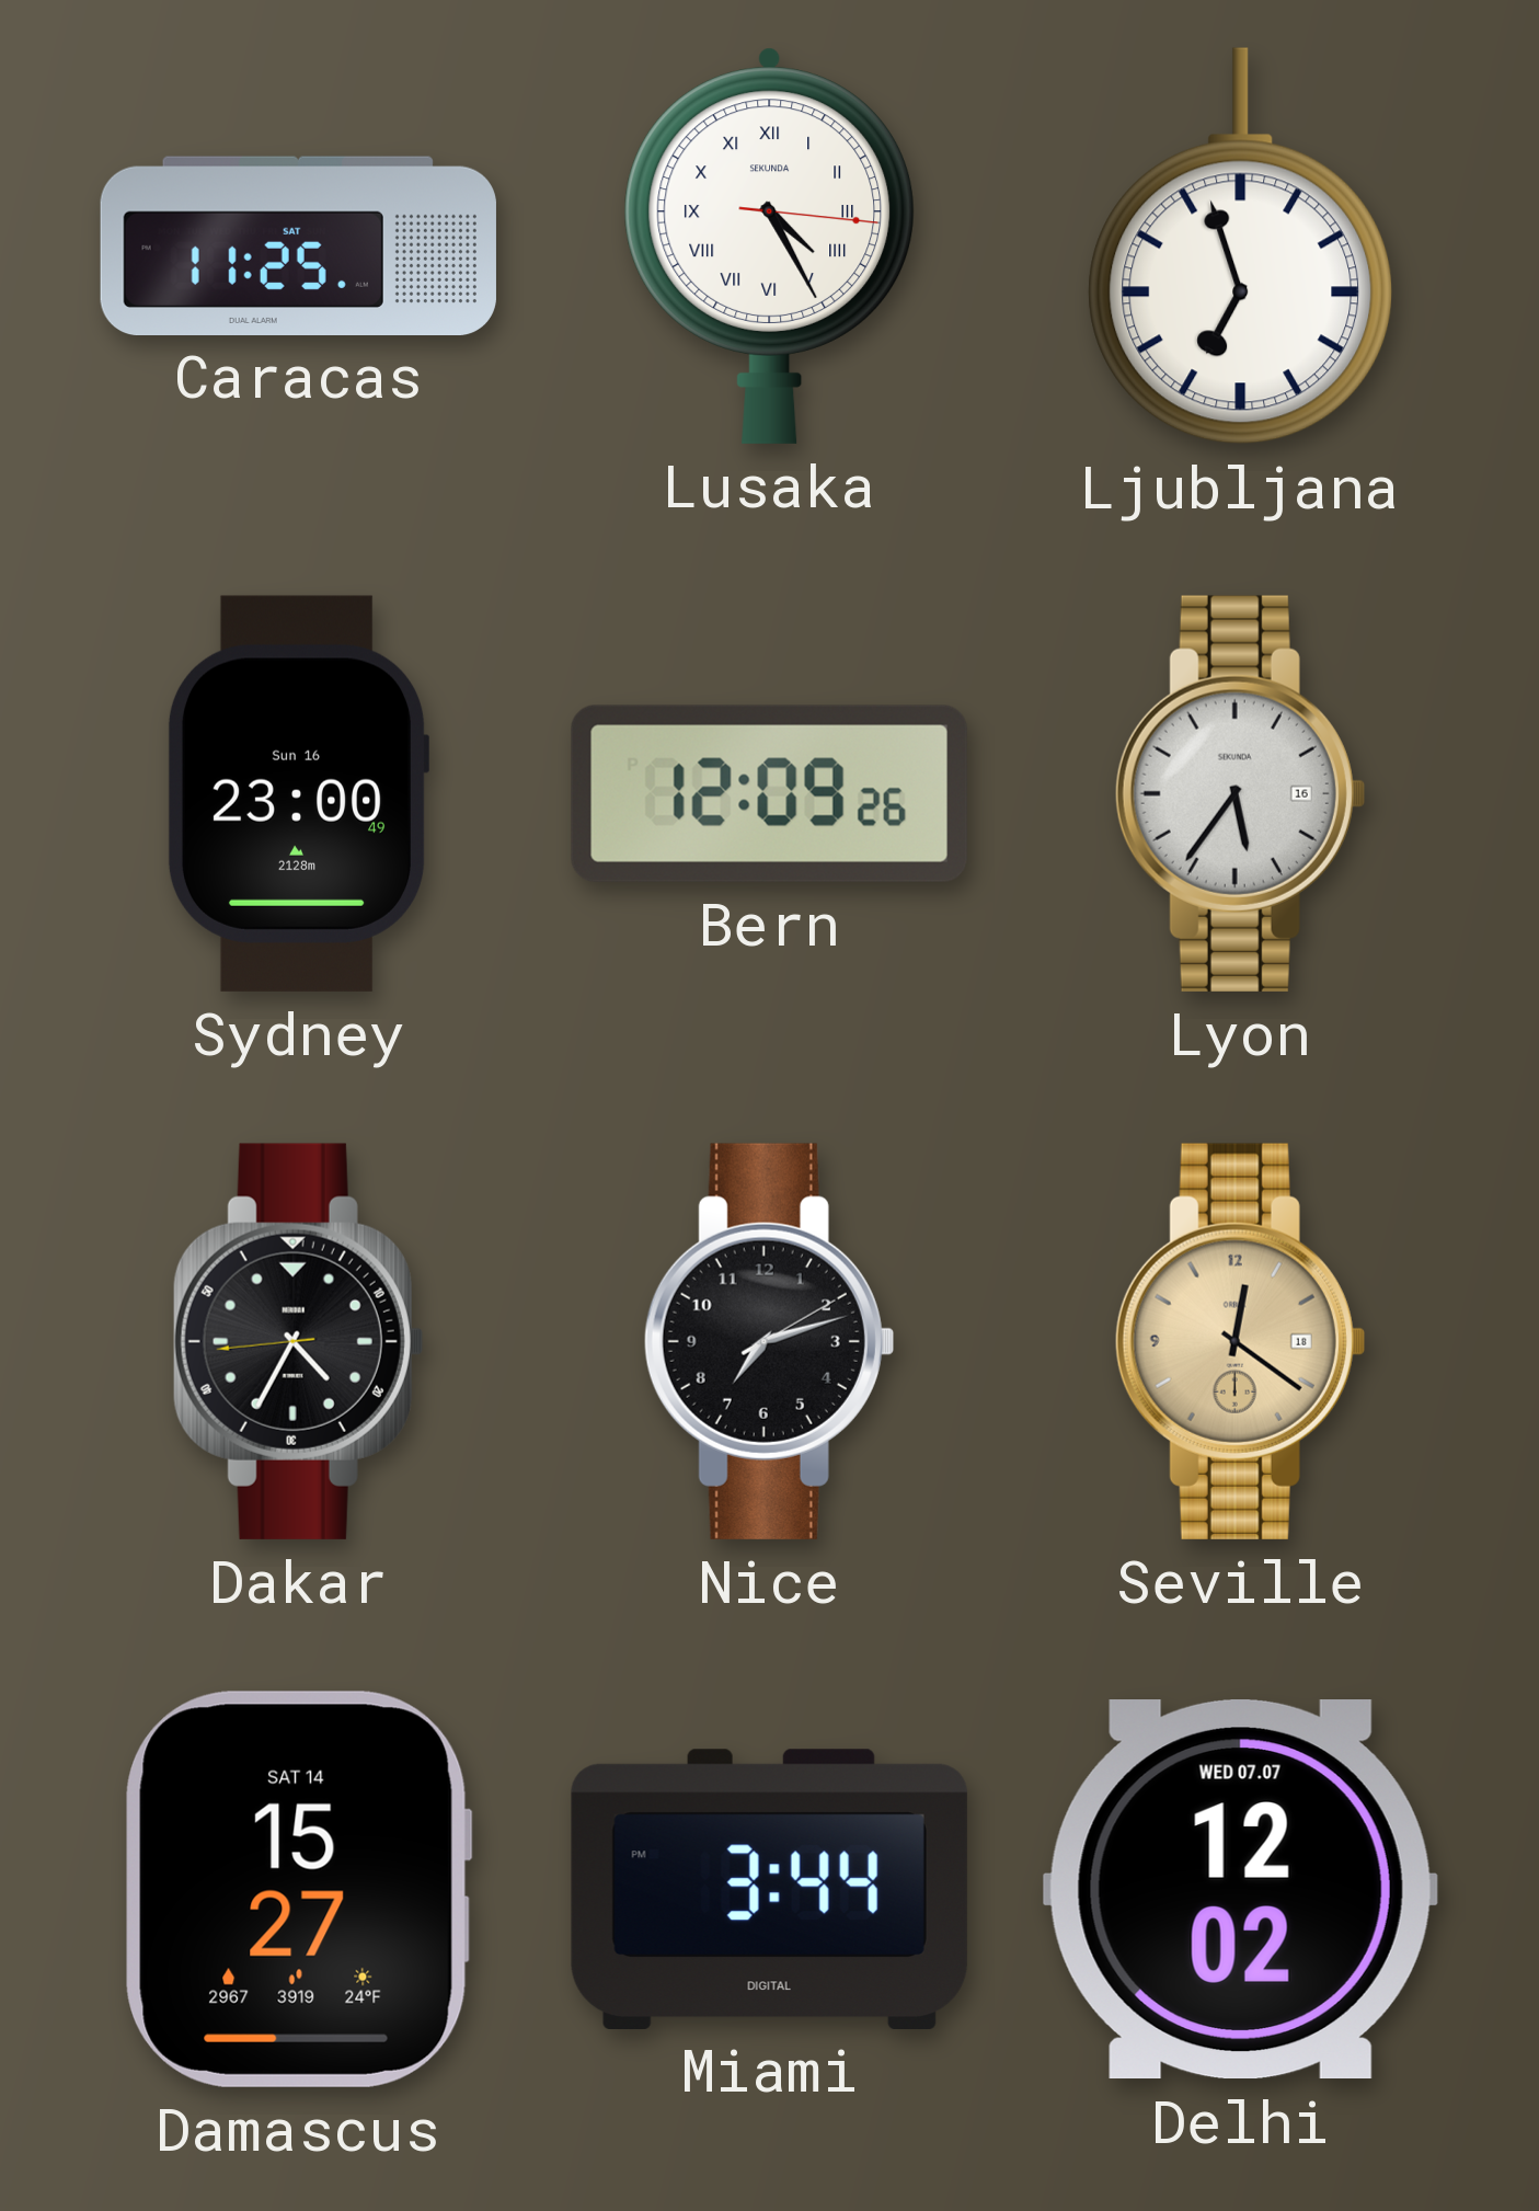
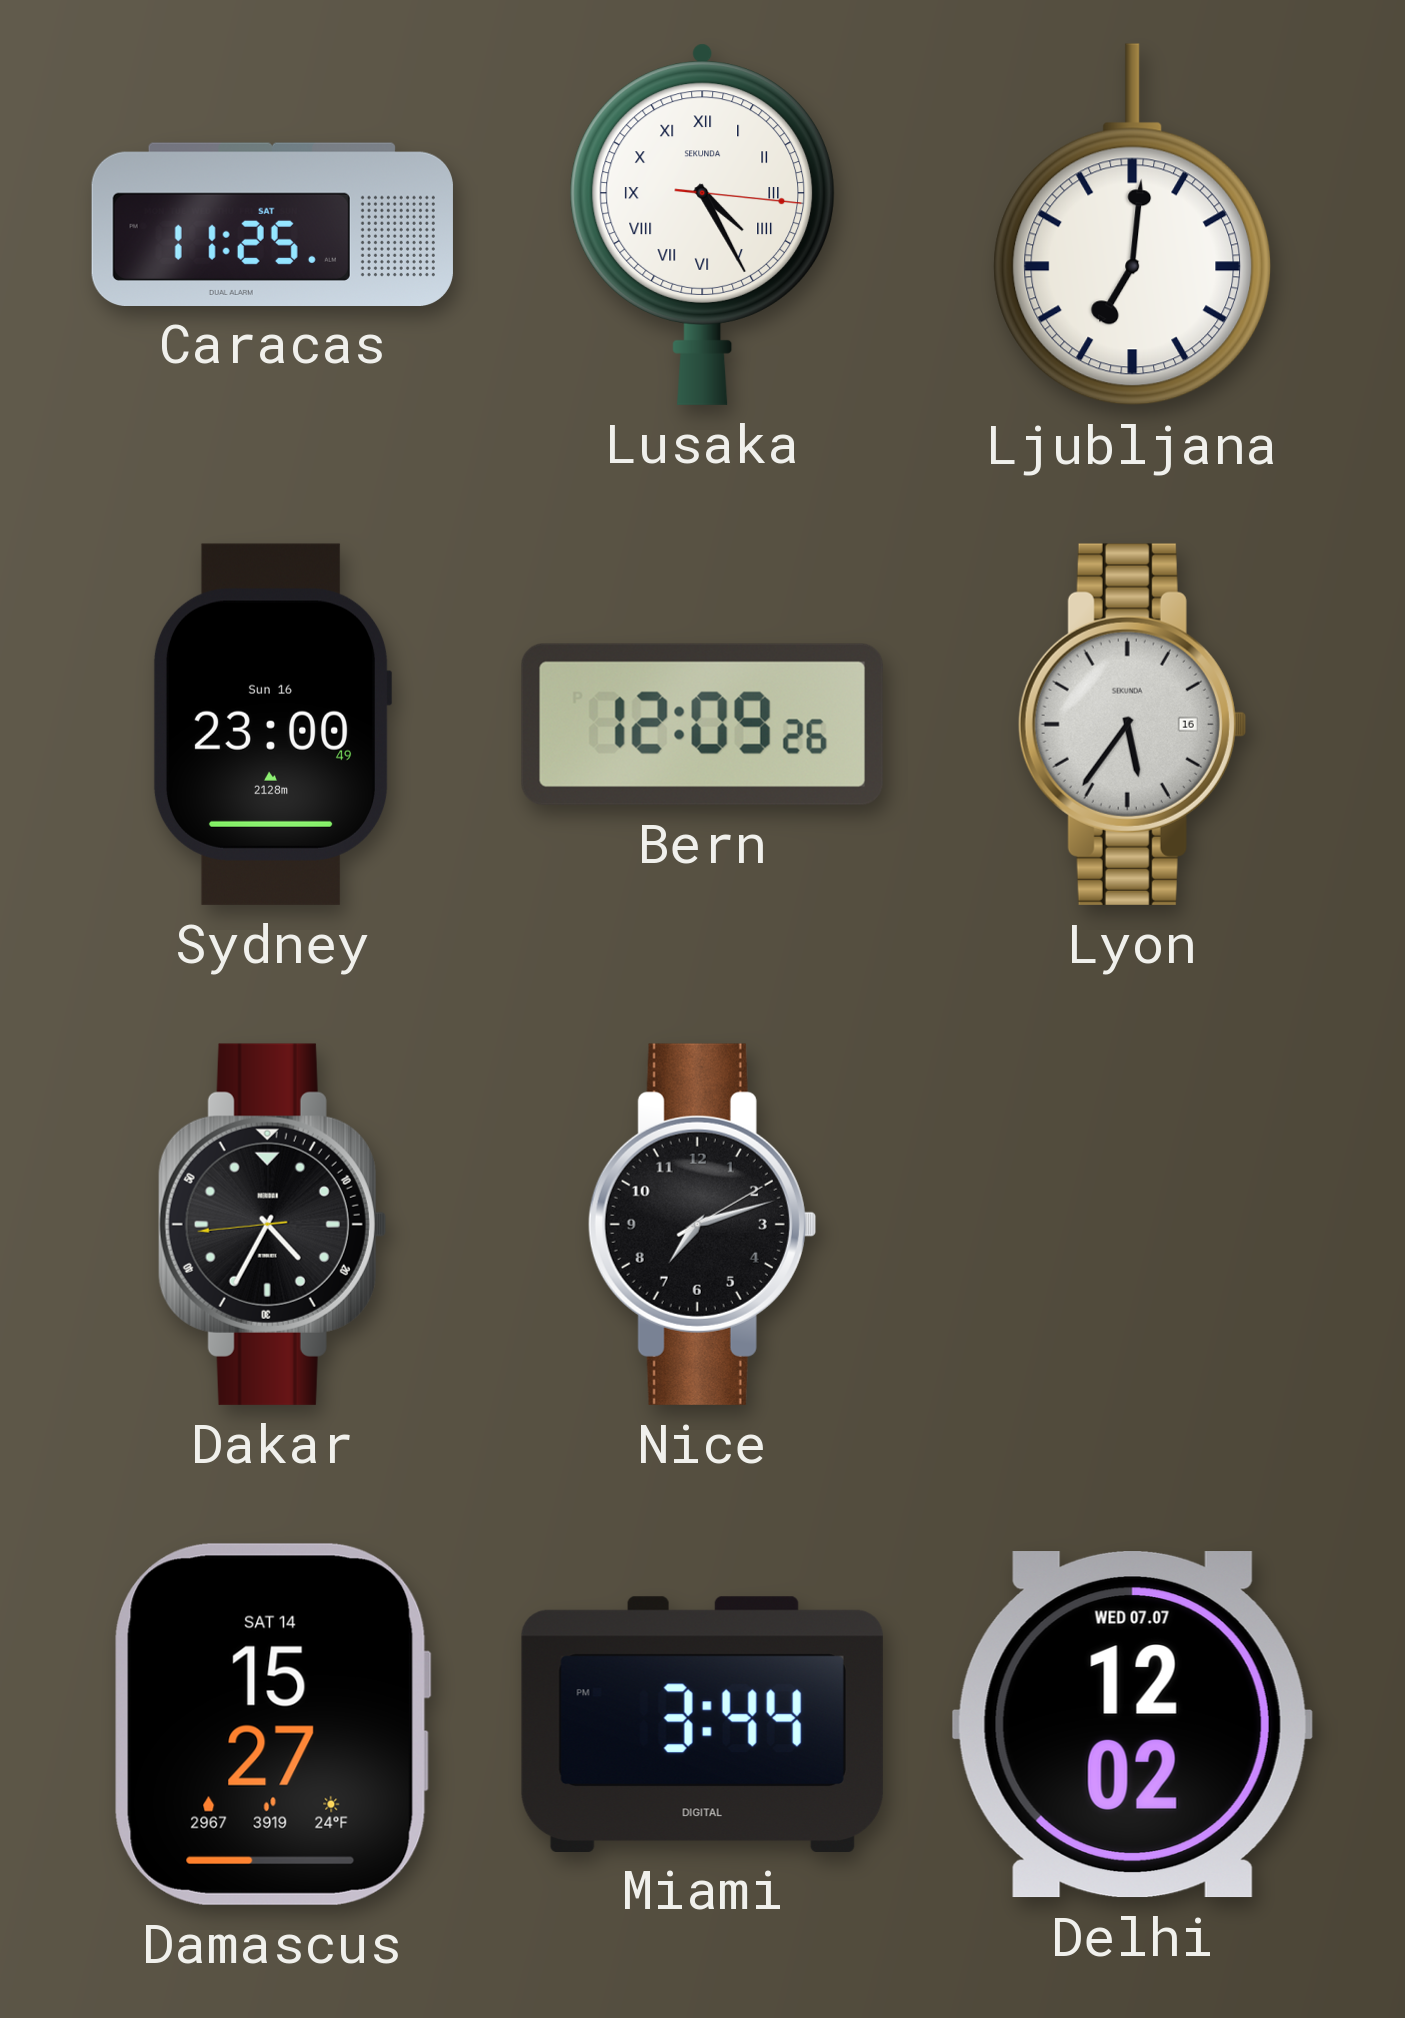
Ljubljana: 6:57 -> 7:01 (1133, 225)
Seville: 12:21 -> none (1240, 1341)
